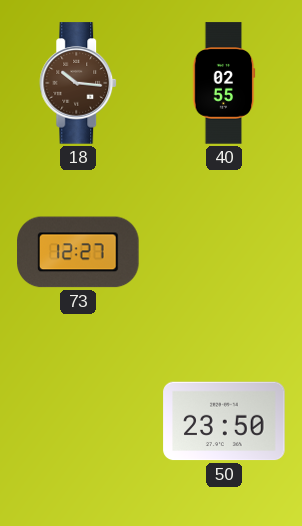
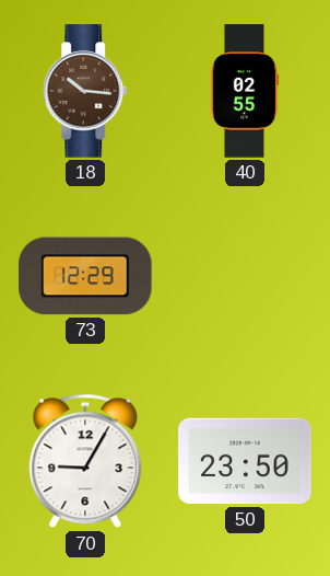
73: 12:27 -> 12:29 (85, 276)
70: none -> 9:05 (85, 461)
